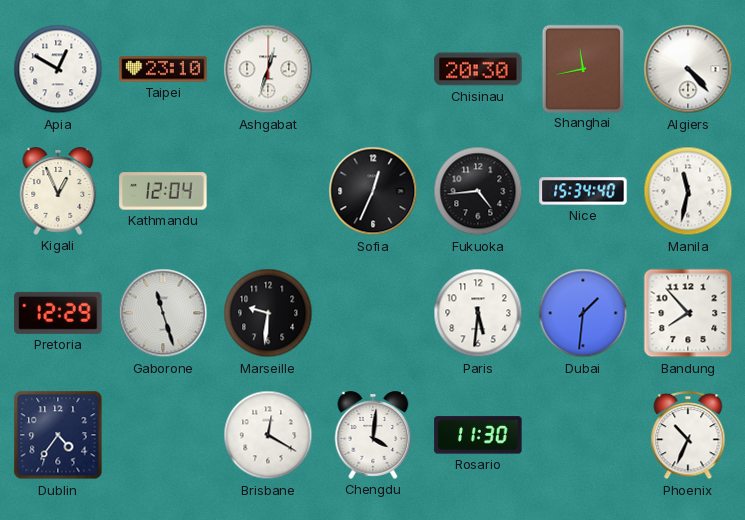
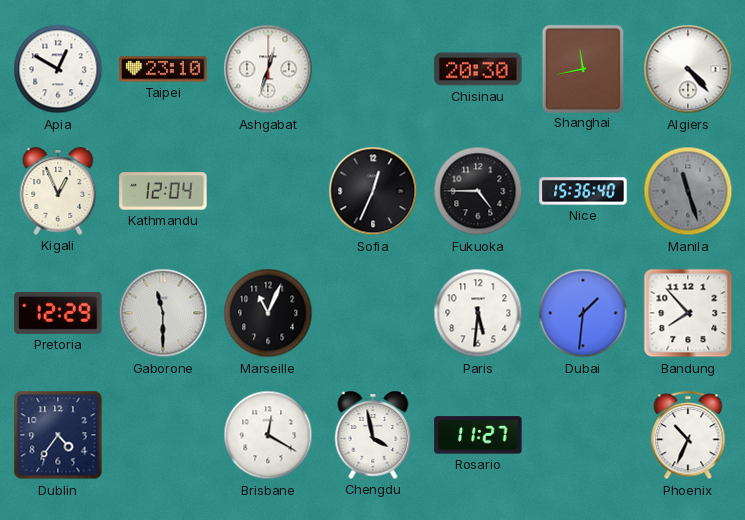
Fukuoka: 4:44 -> 4:45 (478, 191)
Nice: 15:34 -> 15:36 (583, 191)
Manila: 11:32 -> 11:27 (688, 191)
Manila dial: white -> grey (688, 191)
Gaborone: 11:27 -> 11:30 (163, 313)
Marseille: 9:31 -> 11:04 (268, 313)
Chengdu: 4:01 -> 3:58 (373, 435)
Rosario: 11:30 -> 11:27 (478, 435)
